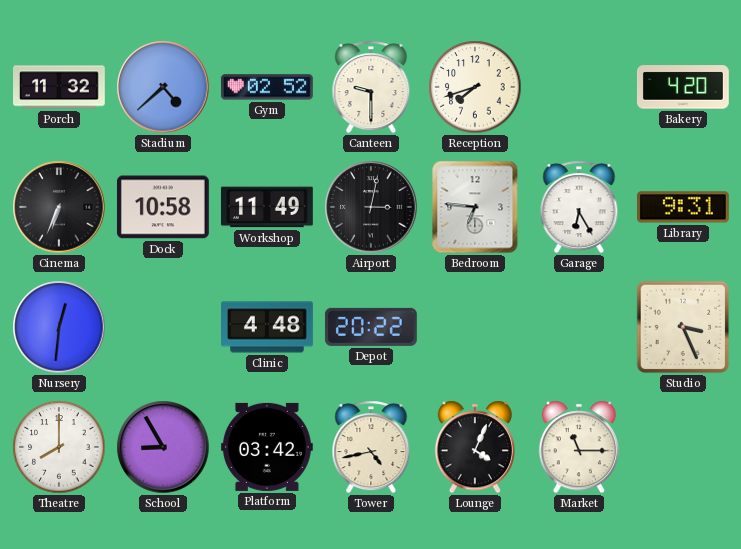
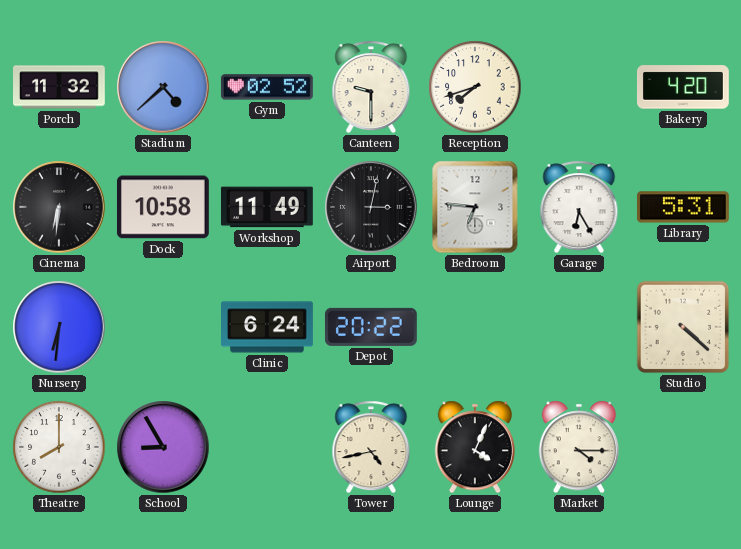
Cinema: 6:34 -> 6:31 (59, 207)
Library: 9:31 -> 5:31 (683, 207)
Nursery: 12:31 -> 6:31 (59, 327)
Clinic: 4:48 -> 6:24 (268, 327)
Studio: 3:26 -> 4:22 (683, 327)
Platform: 03:42 -> none (267, 447)
Market: 11:15 -> 4:15 (579, 447)
